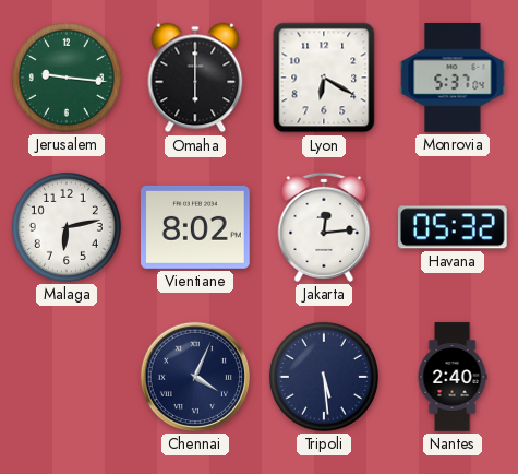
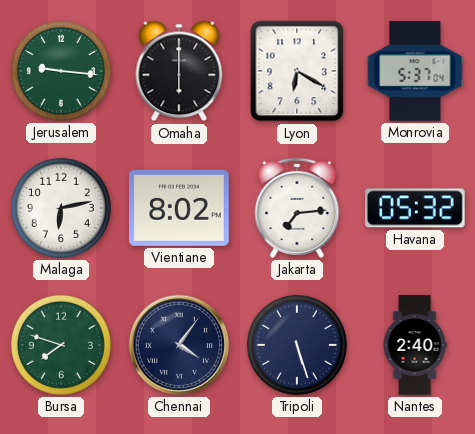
Jakarta: 12:14 -> 7:14 (297, 208)
Bursa: none -> 7:48 (61, 345)
Chennai: 4:04 -> 4:06 (179, 345)
Tripoli: 5:29 -> 5:27 (297, 345)
